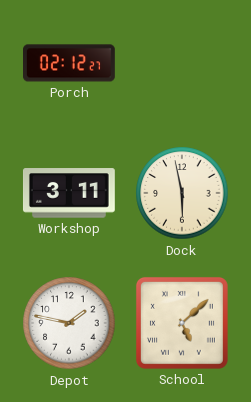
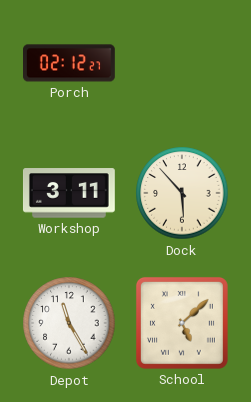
Dock: 5:58 -> 5:53 (182, 193)
Depot: 1:47 -> 11:25 (69, 323)
